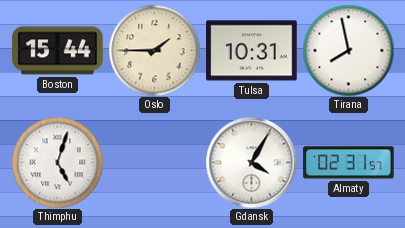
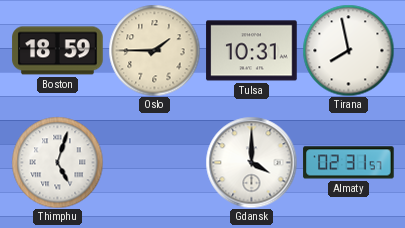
Boston: 15:44 -> 18:59 (58, 51)
Gdansk: 4:05 -> 4:00 (251, 162)
